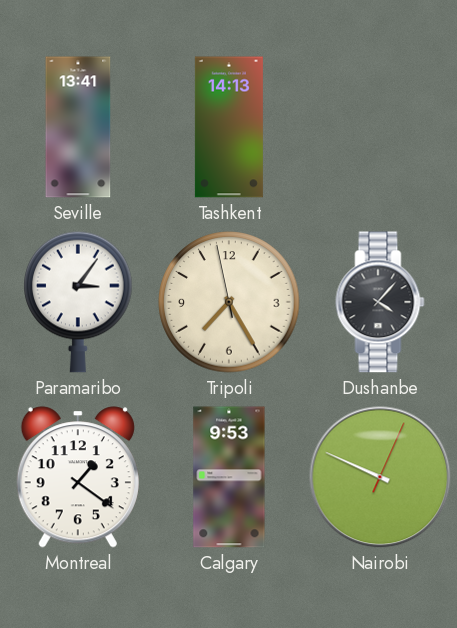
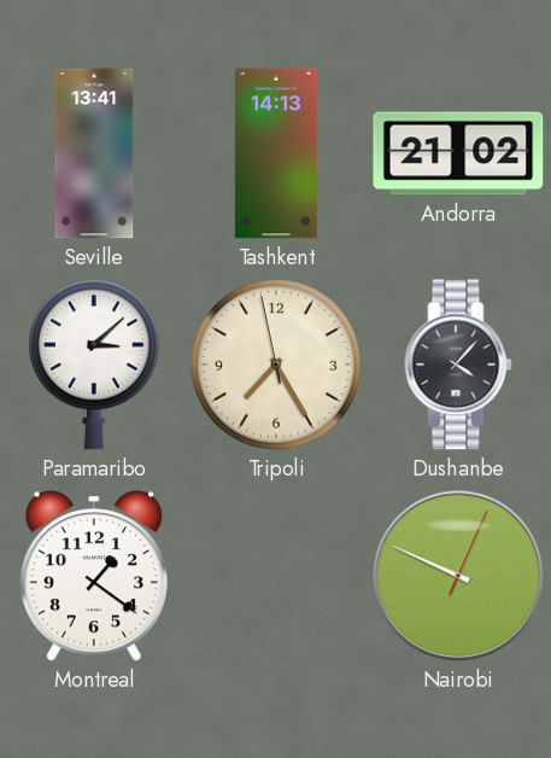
Andorra: none -> 21:02 (458, 153)
Paramaribo: 3:06 -> 3:08 (94, 365)
Calgary: 9:53 -> none (229, 477)
